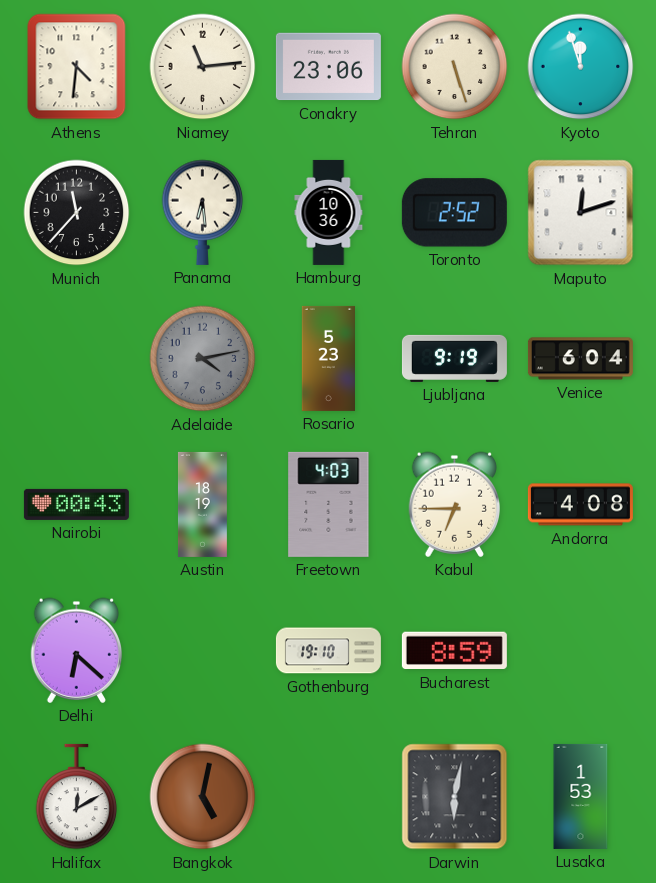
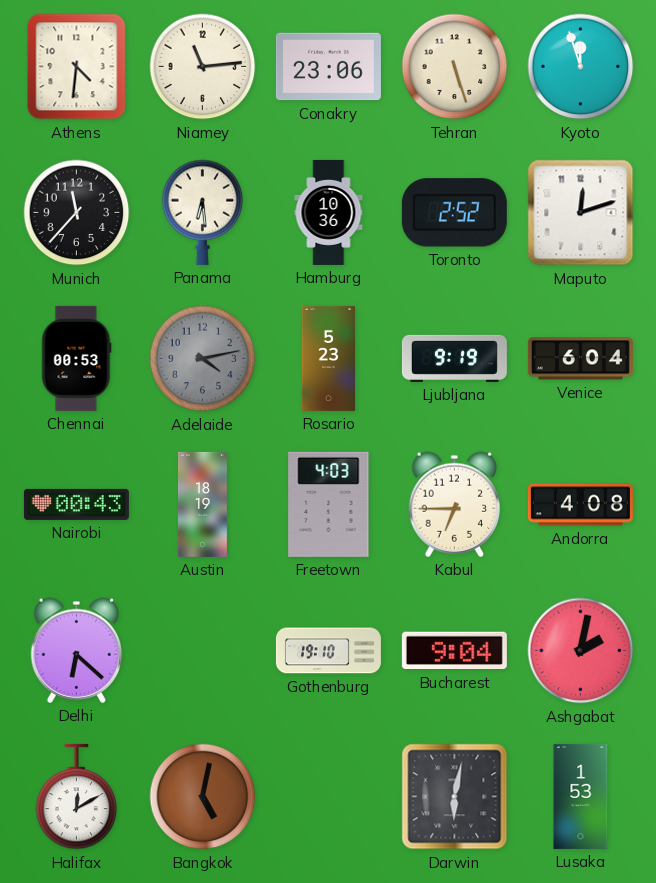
Chennai: none -> 00:53 (77, 358)
Bucharest: 8:59 -> 9:04 (454, 651)
Ashgabat: none -> 2:02 (581, 651)
